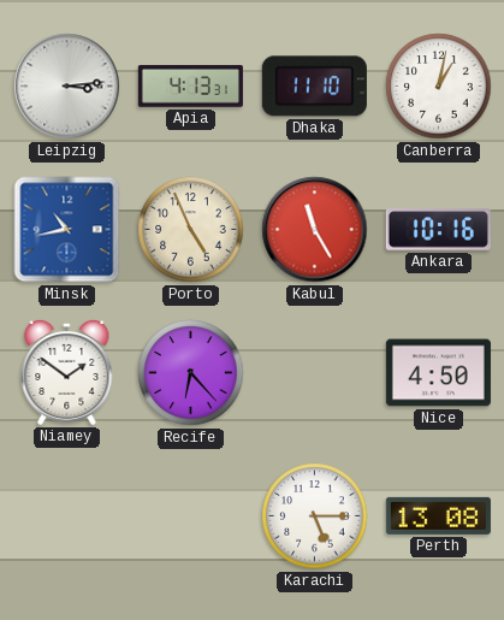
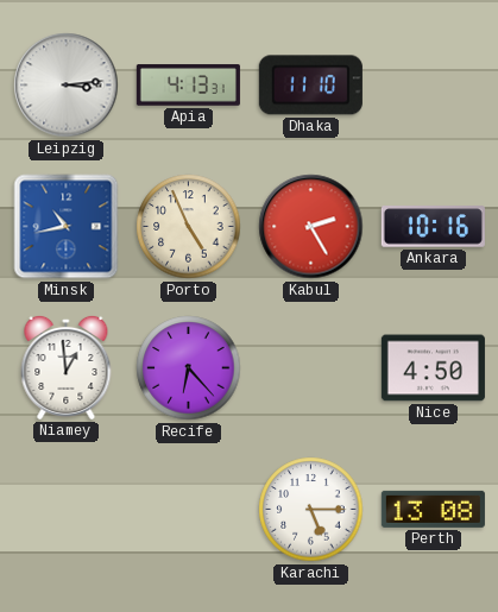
Canberra: 1:02 -> none (439, 87)
Kabul: 11:25 -> 2:25 (311, 227)
Niamey: 1:51 -> 12:59 (67, 367)
